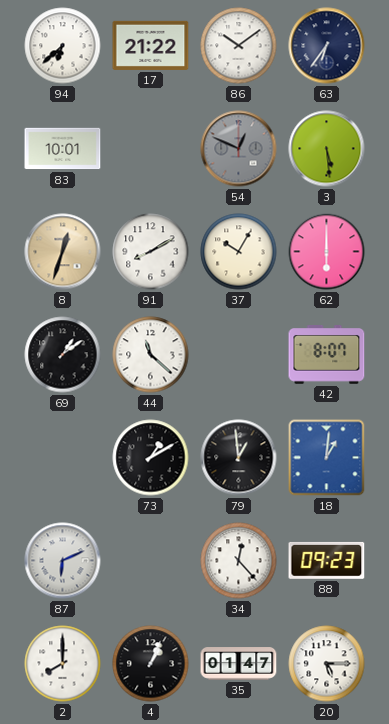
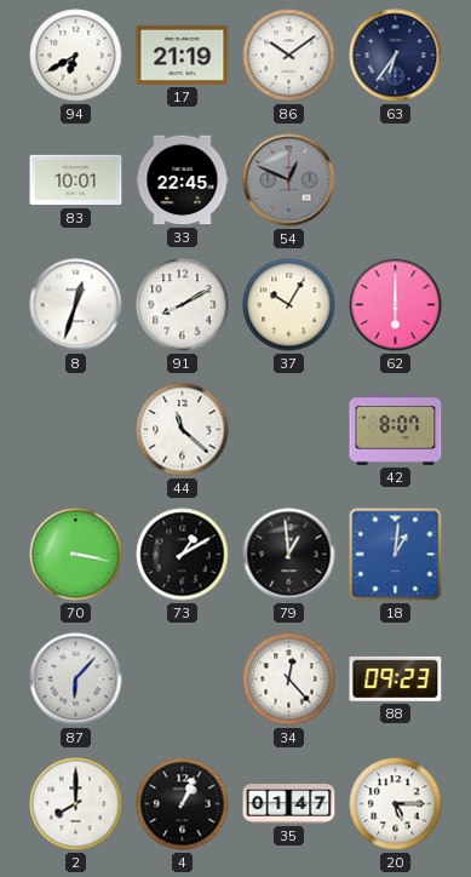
94: 6:38 -> 6:40 (76, 56)
17: 21:22 -> 21:19 (183, 55)
33: none -> 22:45 (183, 180)
3: 5:29 -> none (327, 149)
8 dial: champagne -> white (76, 305)
69: 1:09 -> none (63, 355)
70: none -> 3:17 (76, 555)
87: 6:11 -> 6:07 (76, 680)
